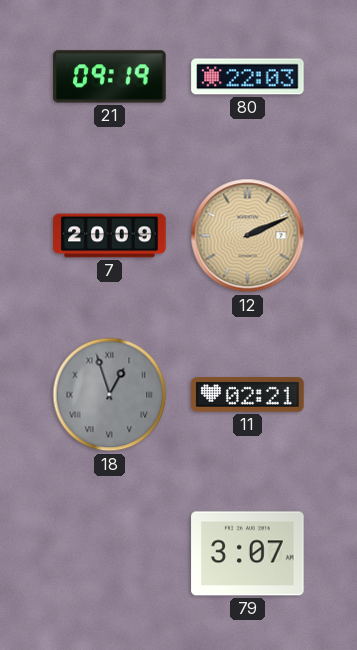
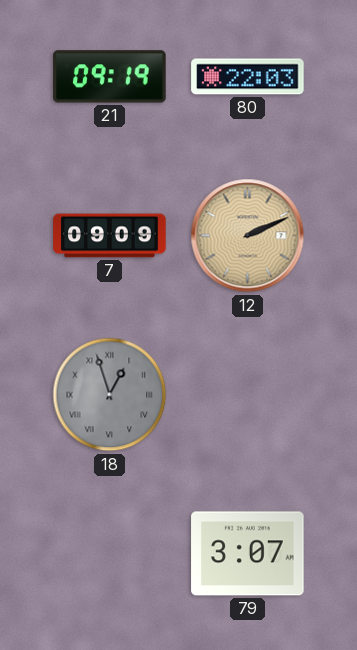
7: 20:09 -> 09:09 (110, 236)
11: 02:21 -> none (248, 395)
